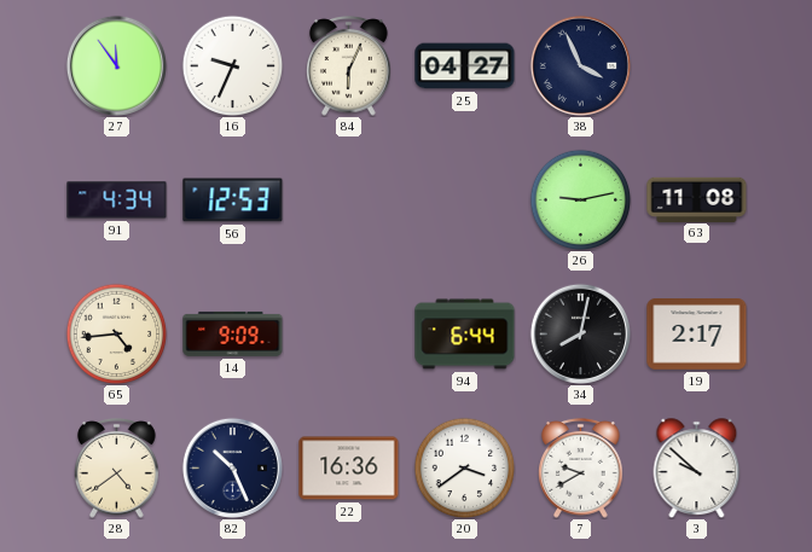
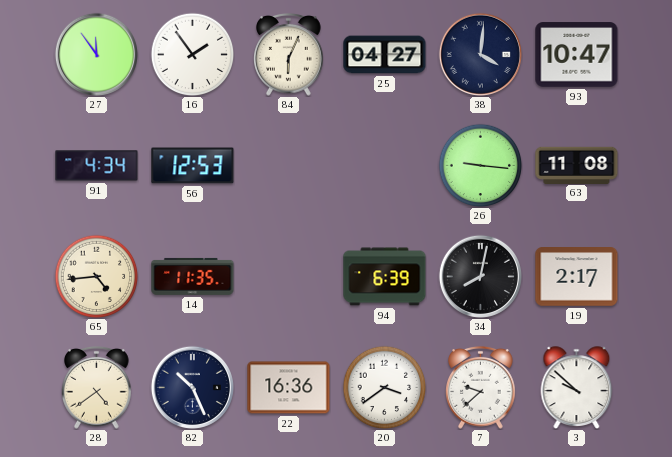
16: 9:34 -> 1:54 (192, 54)
38: 3:56 -> 4:01 (480, 54)
93: none -> 10:47 (577, 55)
26: 9:13 -> 9:16 (480, 165)
14: 9:09 -> 11:35 (193, 276)
94: 6:44 -> 6:39 (385, 277)
7: 9:40 -> 9:38 (481, 388)
